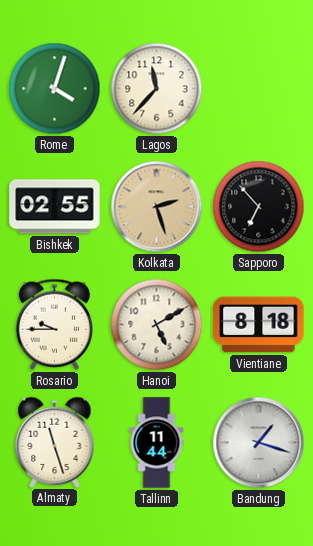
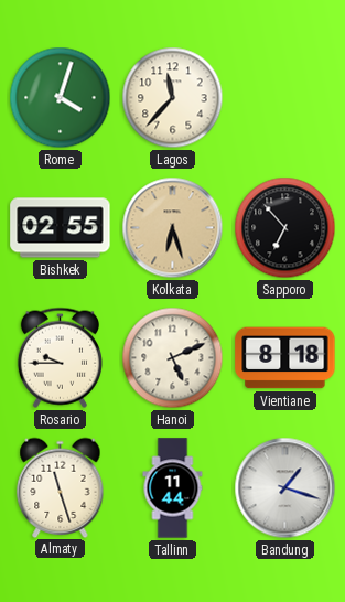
Kolkata: 2:27 -> 6:27 (173, 228)
Hanoi: 5:10 -> 5:11 (173, 358)
